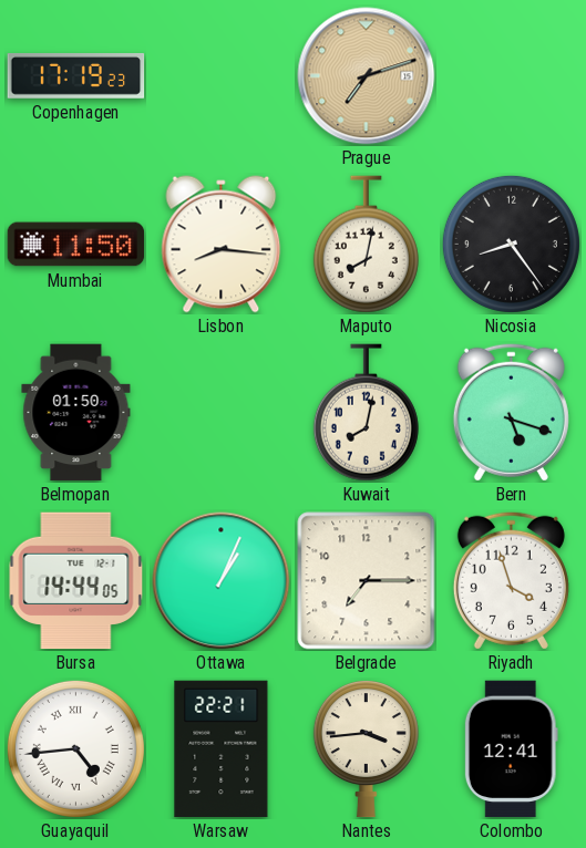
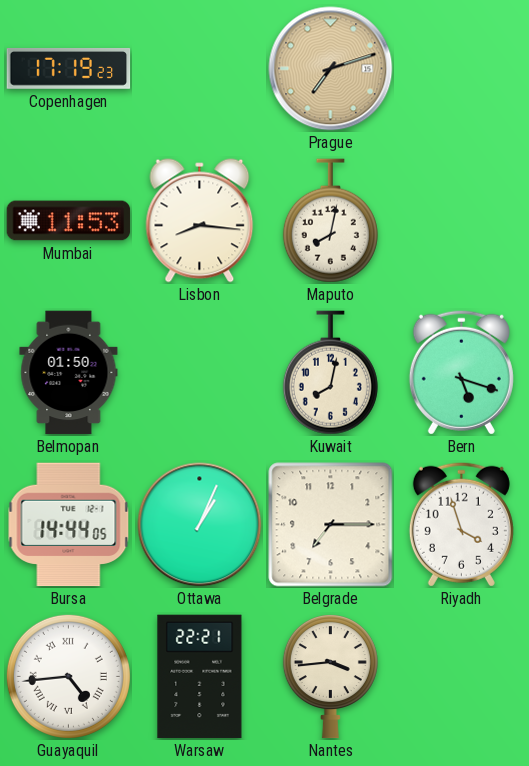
Mumbai: 11:50 -> 11:53 (69, 221)
Nicosia: 8:24 -> none (511, 244)
Colombo: 12:41 -> none (511, 749)
